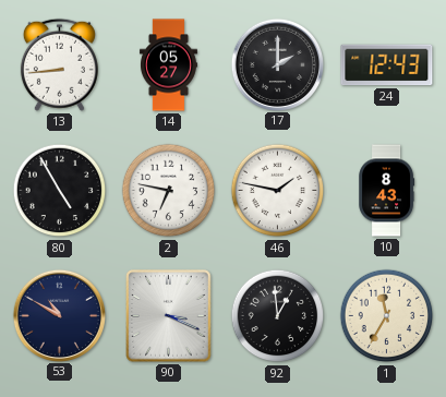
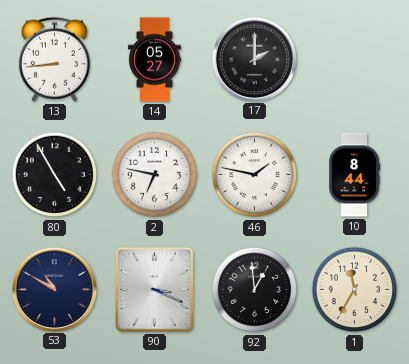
24: 12:43 -> none (387, 65)
10: 8:43 -> 8:44 (355, 175)
